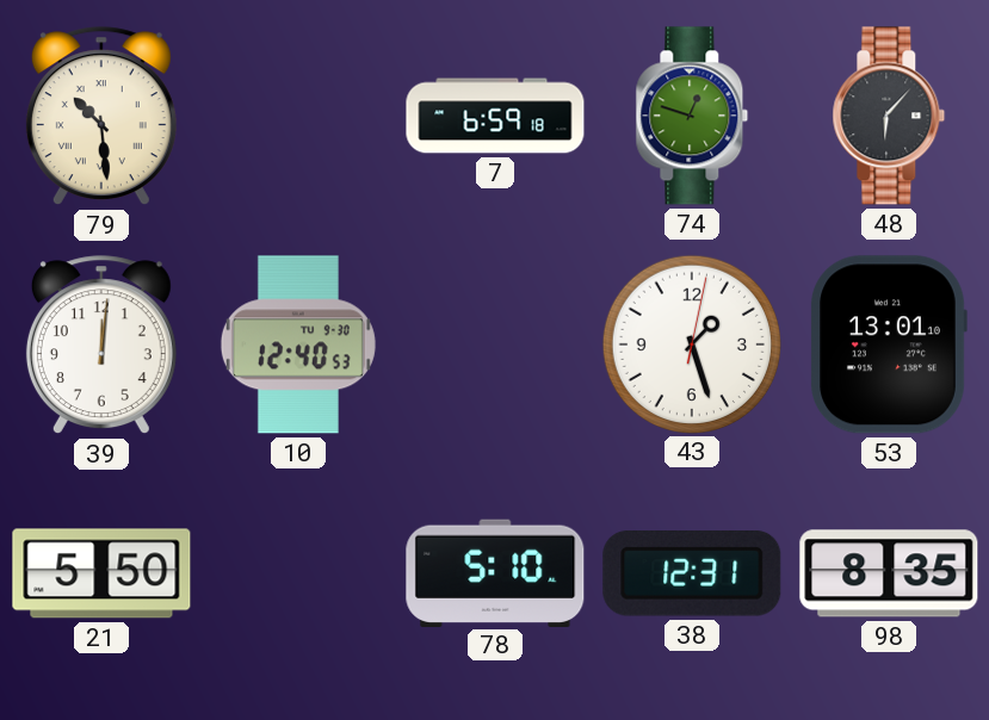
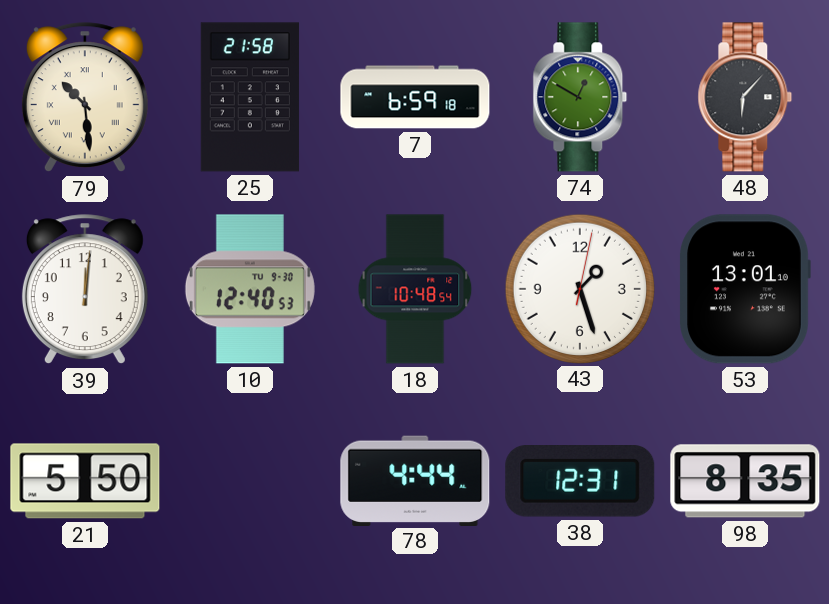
25: none -> 21:58 (250, 97)
74: 12:48 -> 12:50 (580, 97)
18: none -> 10:48 (415, 289)
78: 5:10 -> 4:44 (415, 480)
